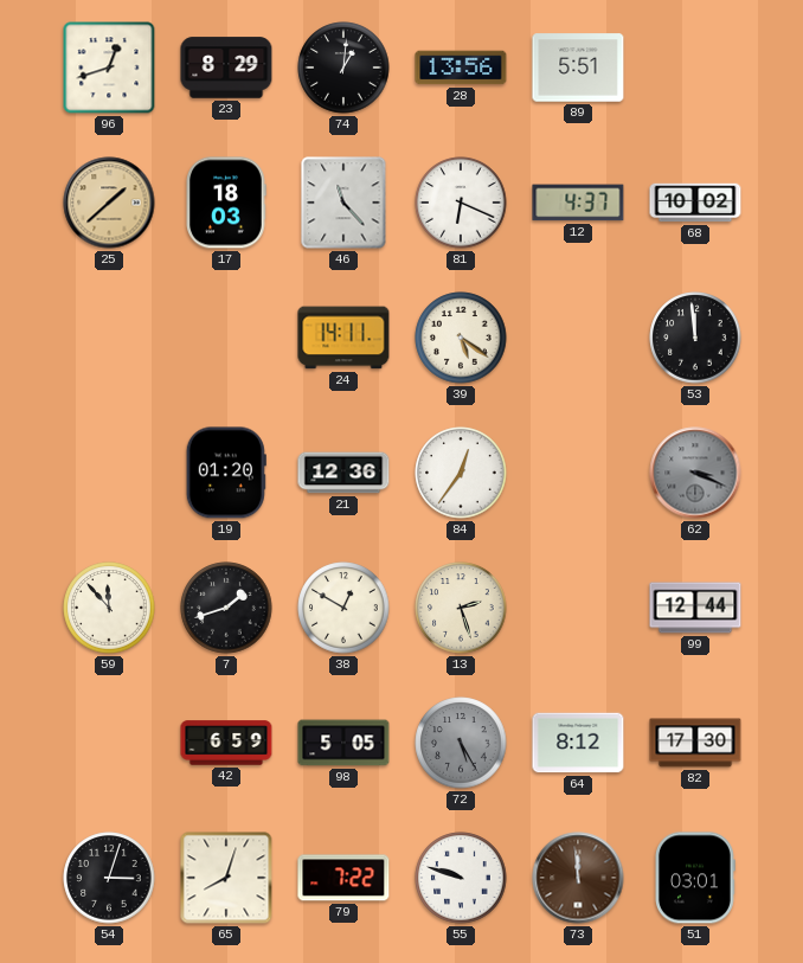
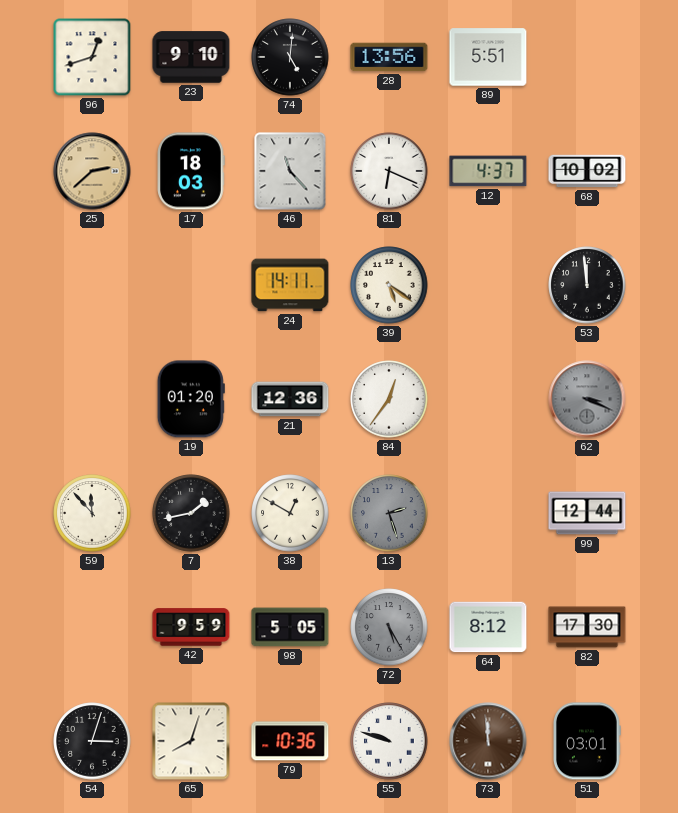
23: 8:29 -> 9:10 (191, 57)
74: 1:01 -> 5:01 (290, 57)
25: 1:38 -> 2:38 (92, 171)
7: 1:42 -> 1:43 (191, 513)
13 dial: cream -> grey (389, 513)
42: 6:59 -> 9:59 (191, 627)
79: 7:22 -> 10:36 (290, 741)
